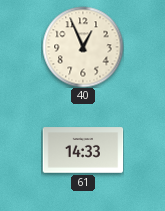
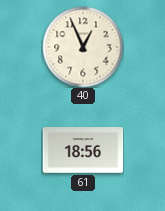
61: 14:33 -> 18:56 (83, 150)
